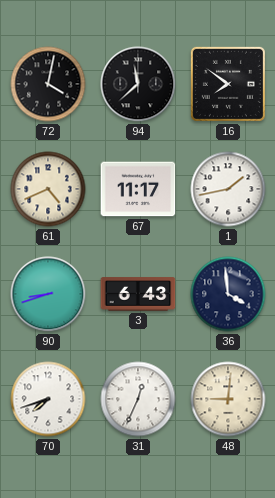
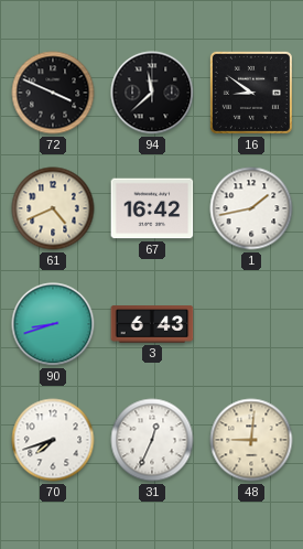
72: 4:02 -> 3:49 (53, 93)
16: 7:51 -> 8:51 (251, 93)
67: 11:17 -> 16:42 (152, 208)
36: 3:59 -> none (228, 294)
